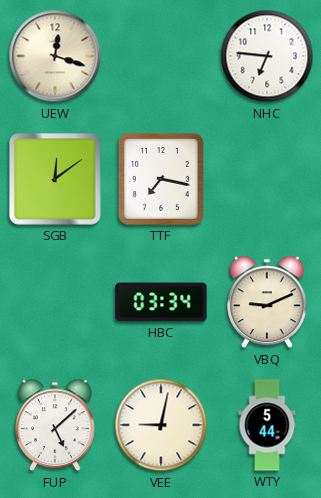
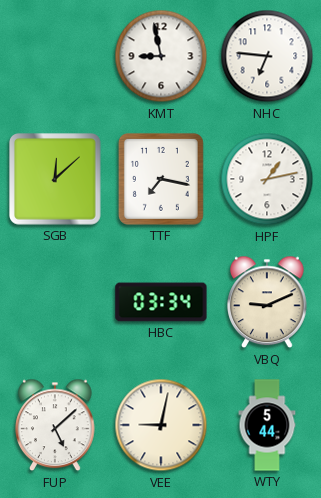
UEW: 12:18 -> none (55, 56)
KMT: none -> 8:58 (161, 56)
SGB: 12:09 -> 12:08 (56, 180)
HPF: none -> 1:13 (267, 179)
